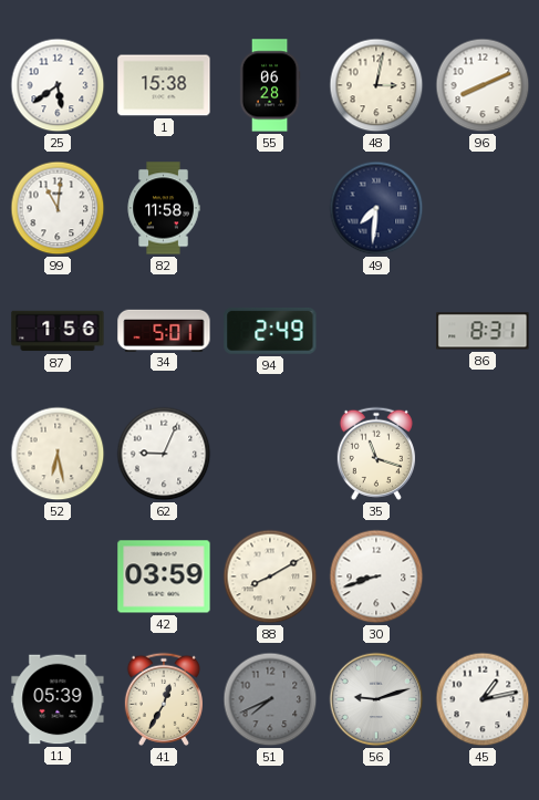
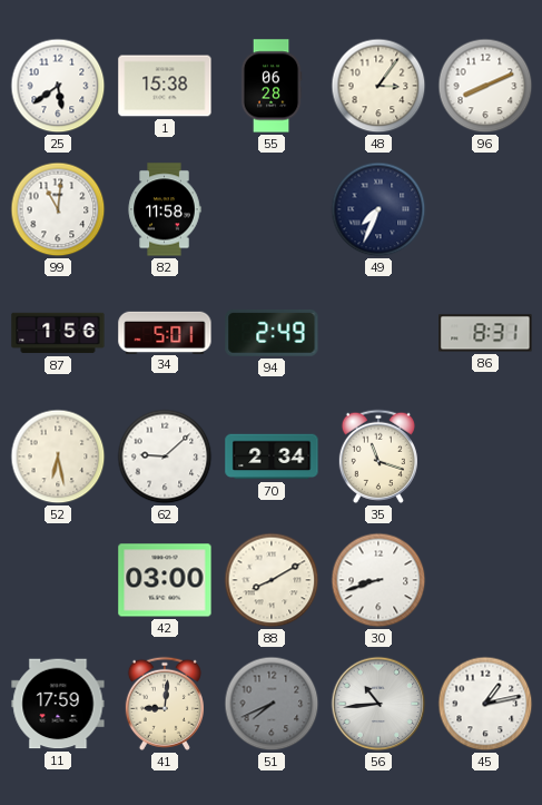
48: 3:02 -> 3:06 (378, 86)
49: 7:31 -> 7:34 (378, 209)
62: 9:04 -> 9:08 (165, 457)
70: none -> 2:34 (272, 457)
42: 03:59 -> 03:00 (165, 580)
11: 05:39 -> 17:59 (58, 704)
41: 12:35 -> 9:01 (165, 704)
56: 9:12 -> 10:44 (378, 704)
